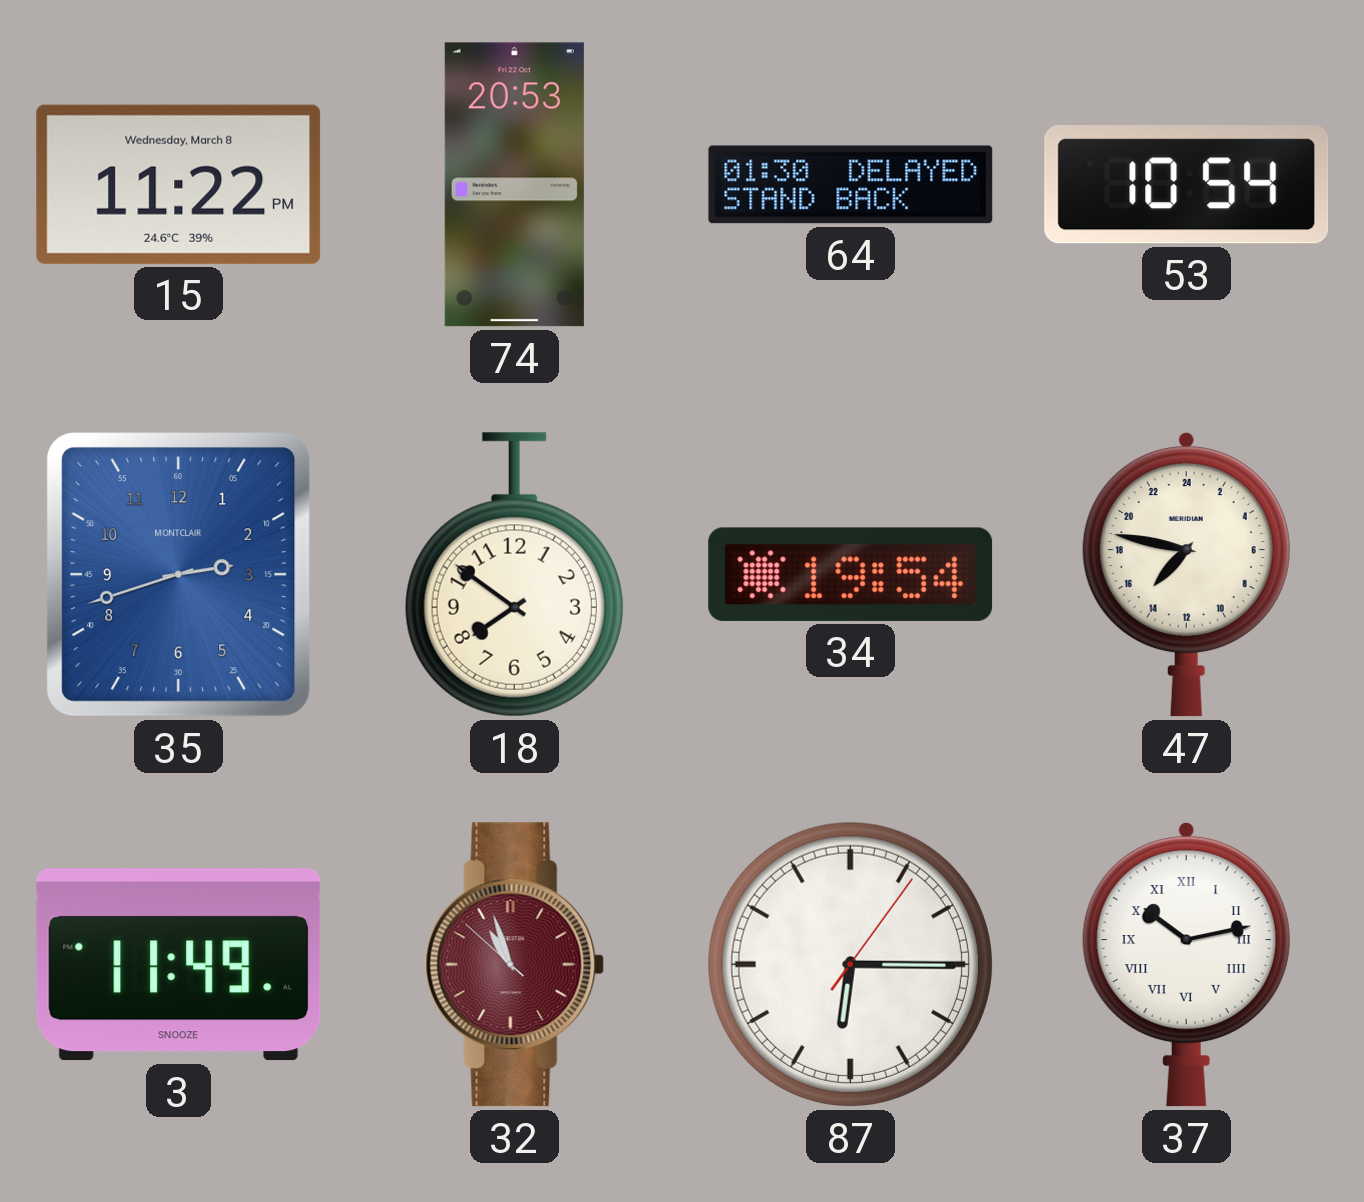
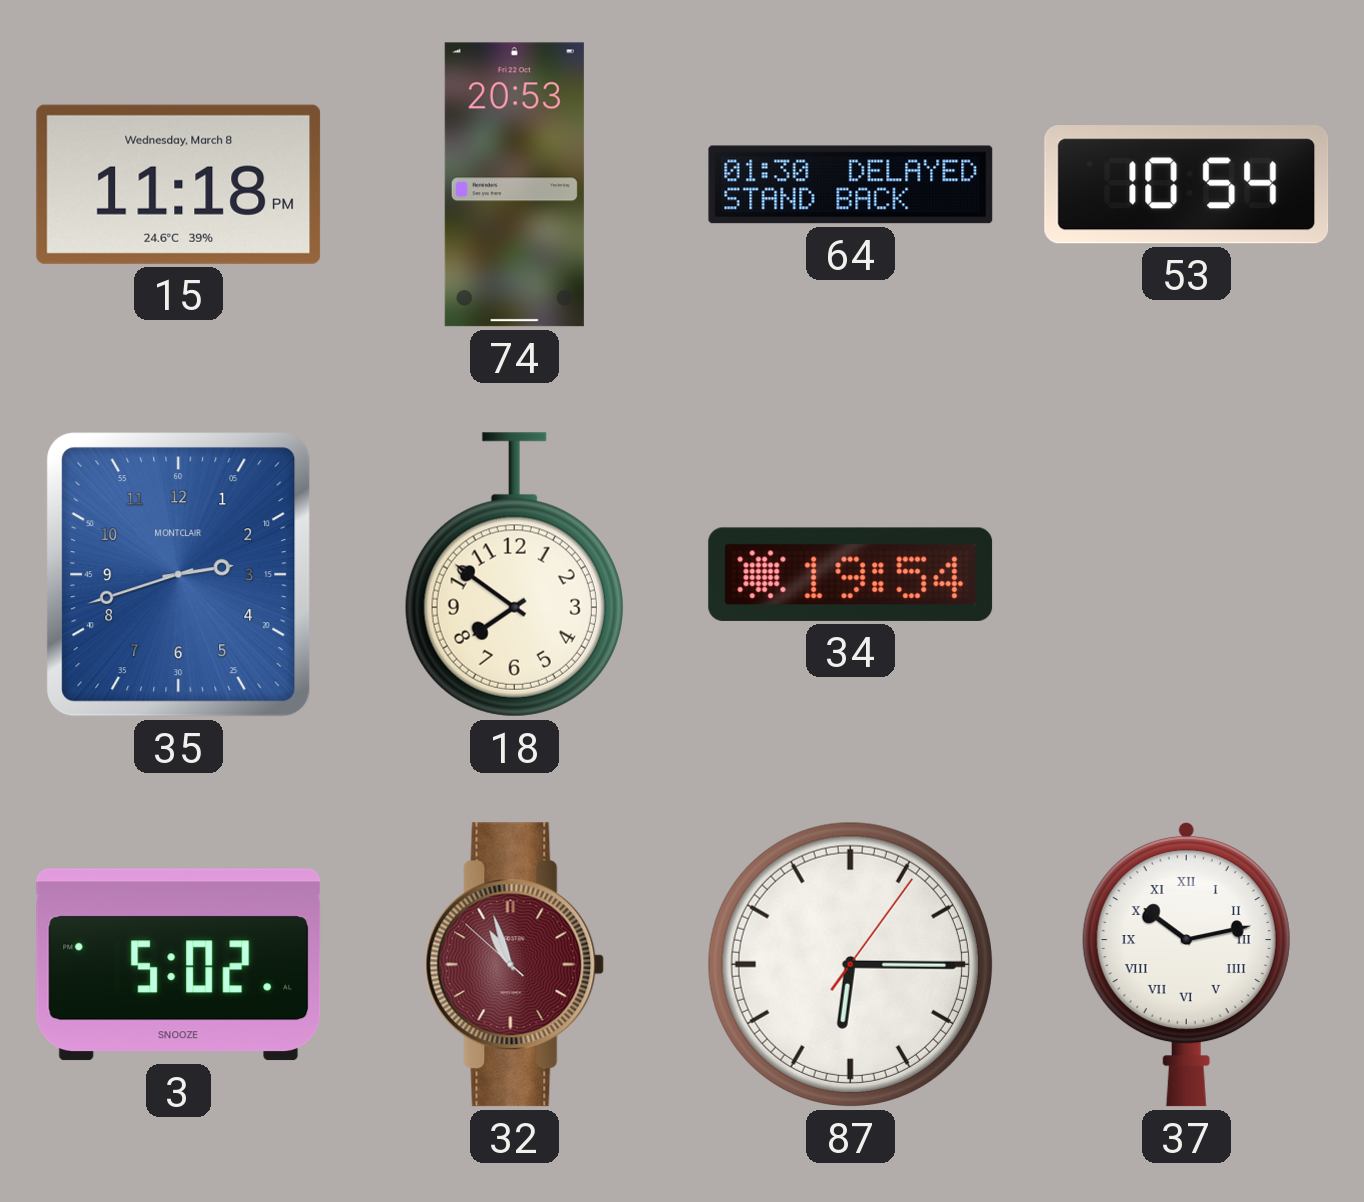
15: 11:22 -> 11:18 (179, 184)
47: 14:47 -> none (1186, 574)
3: 11:49 -> 5:02 (179, 965)
